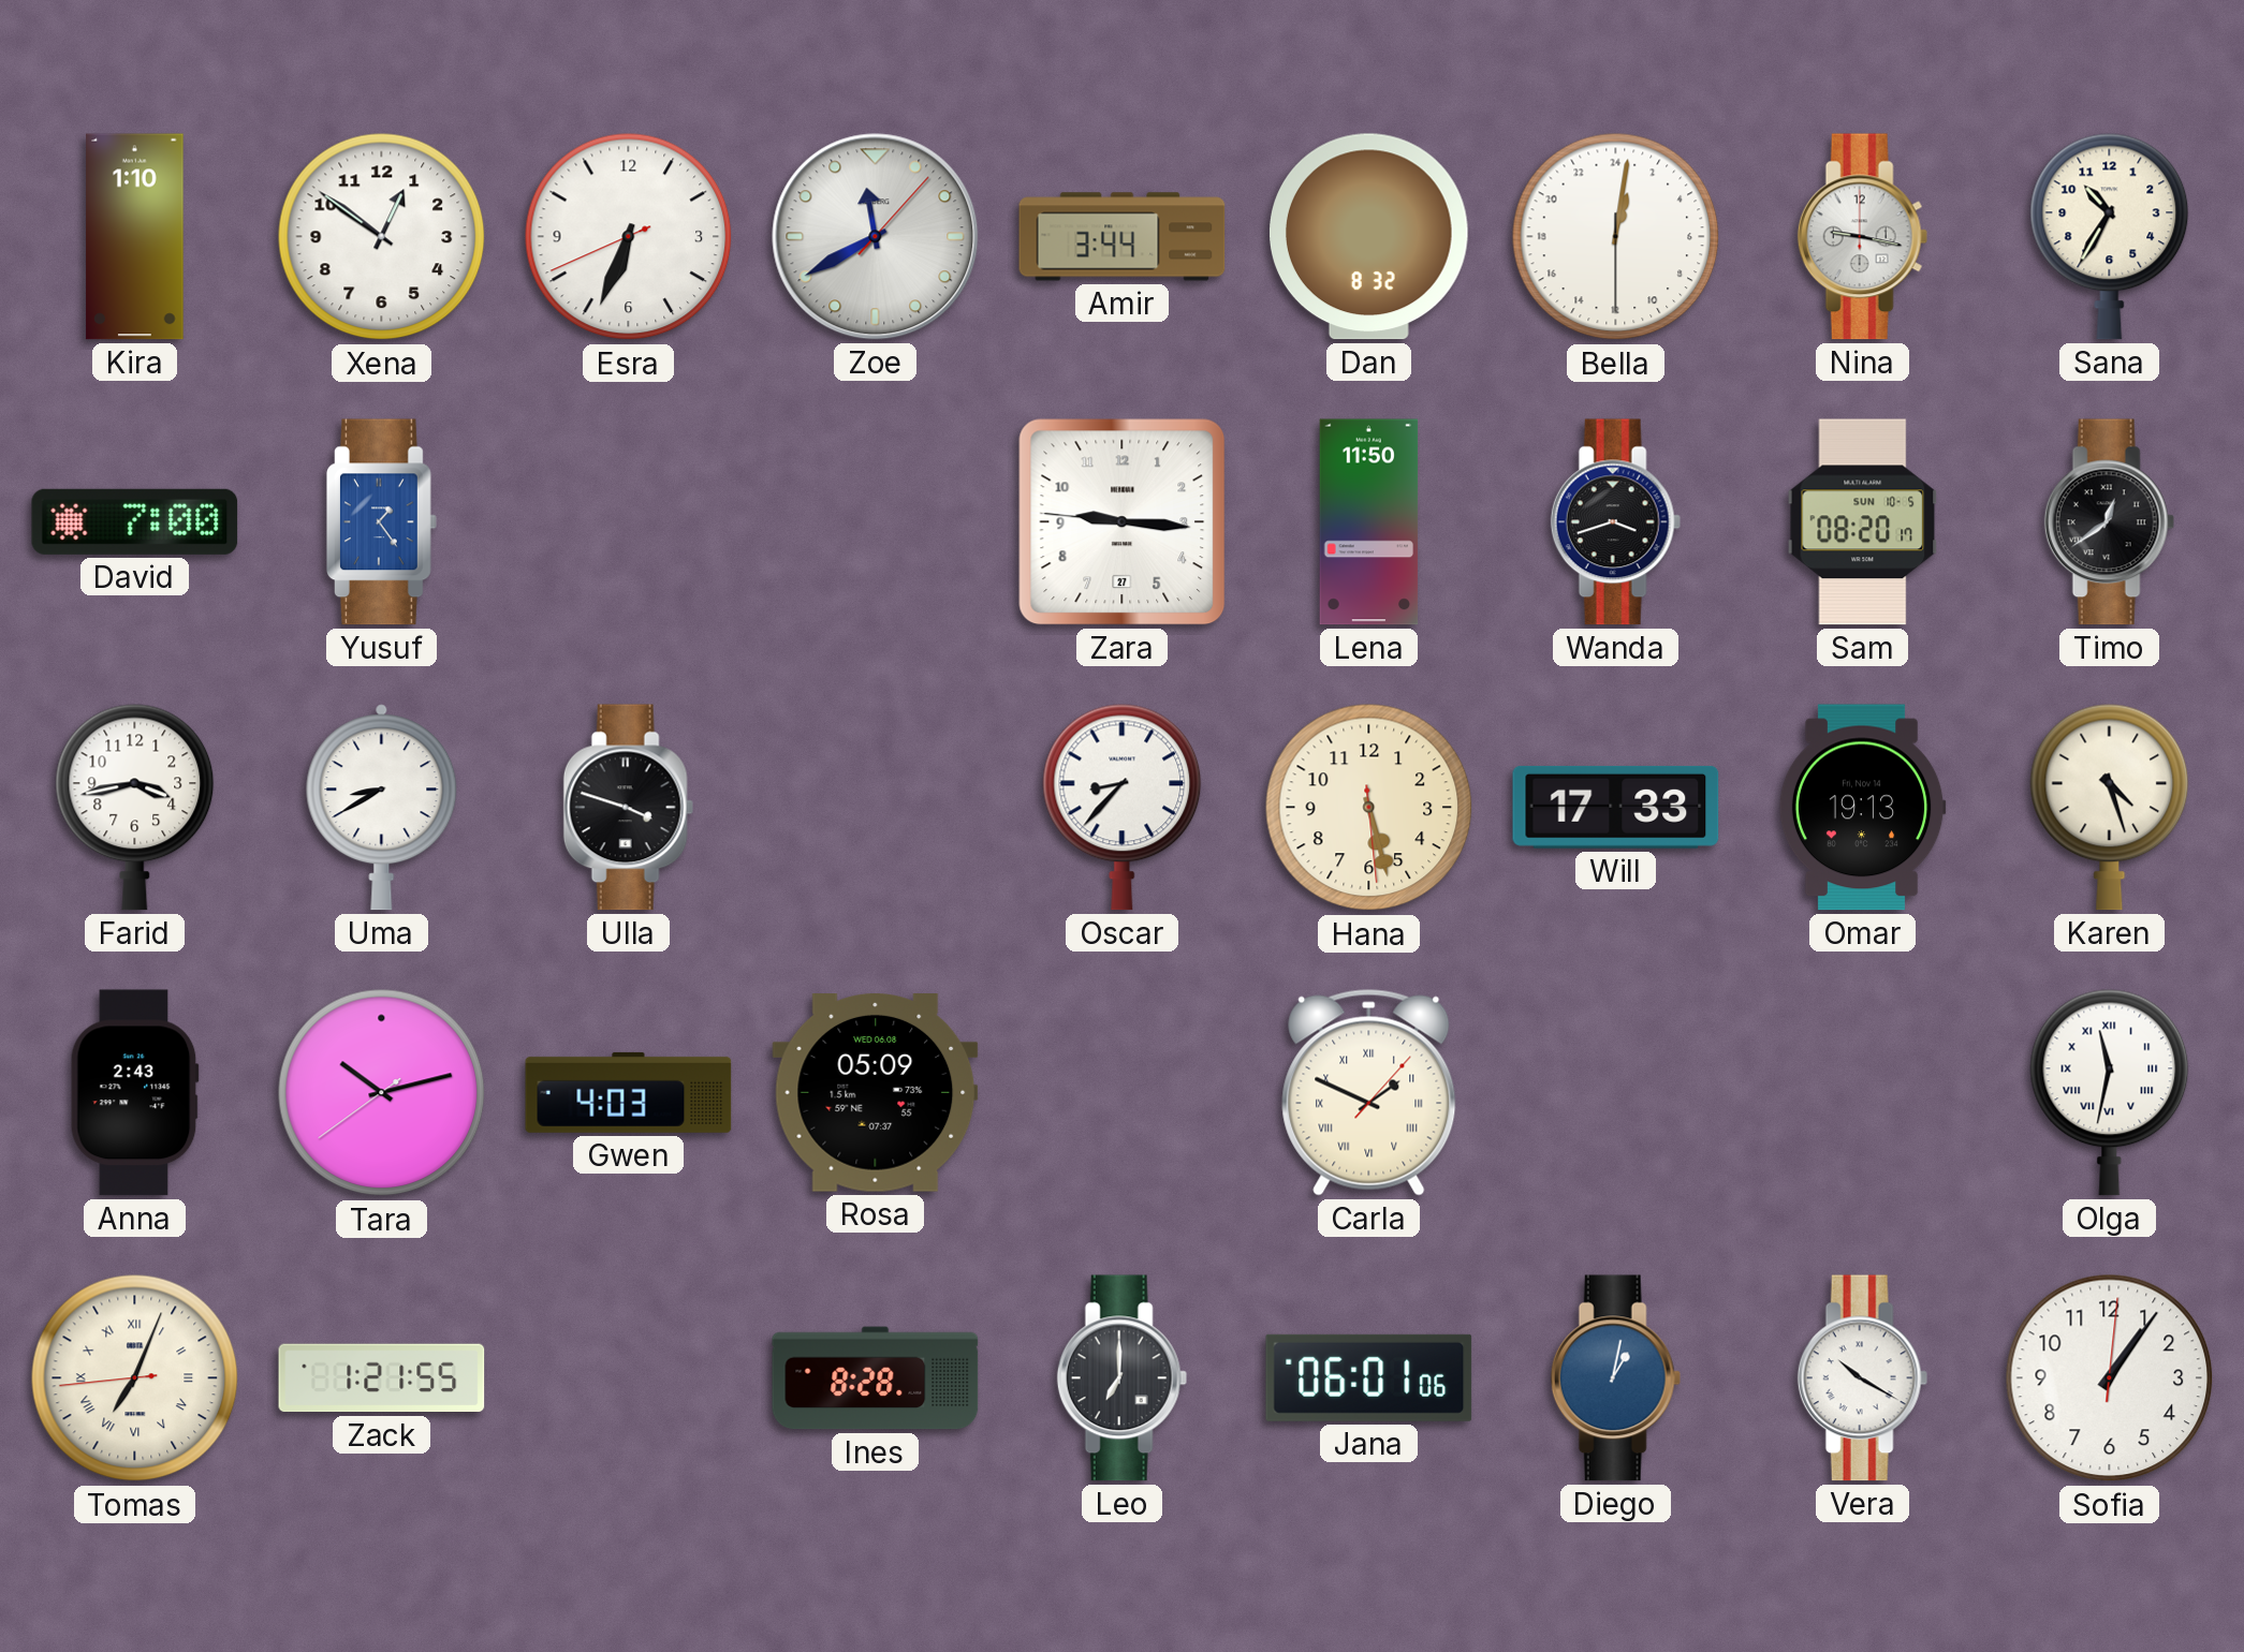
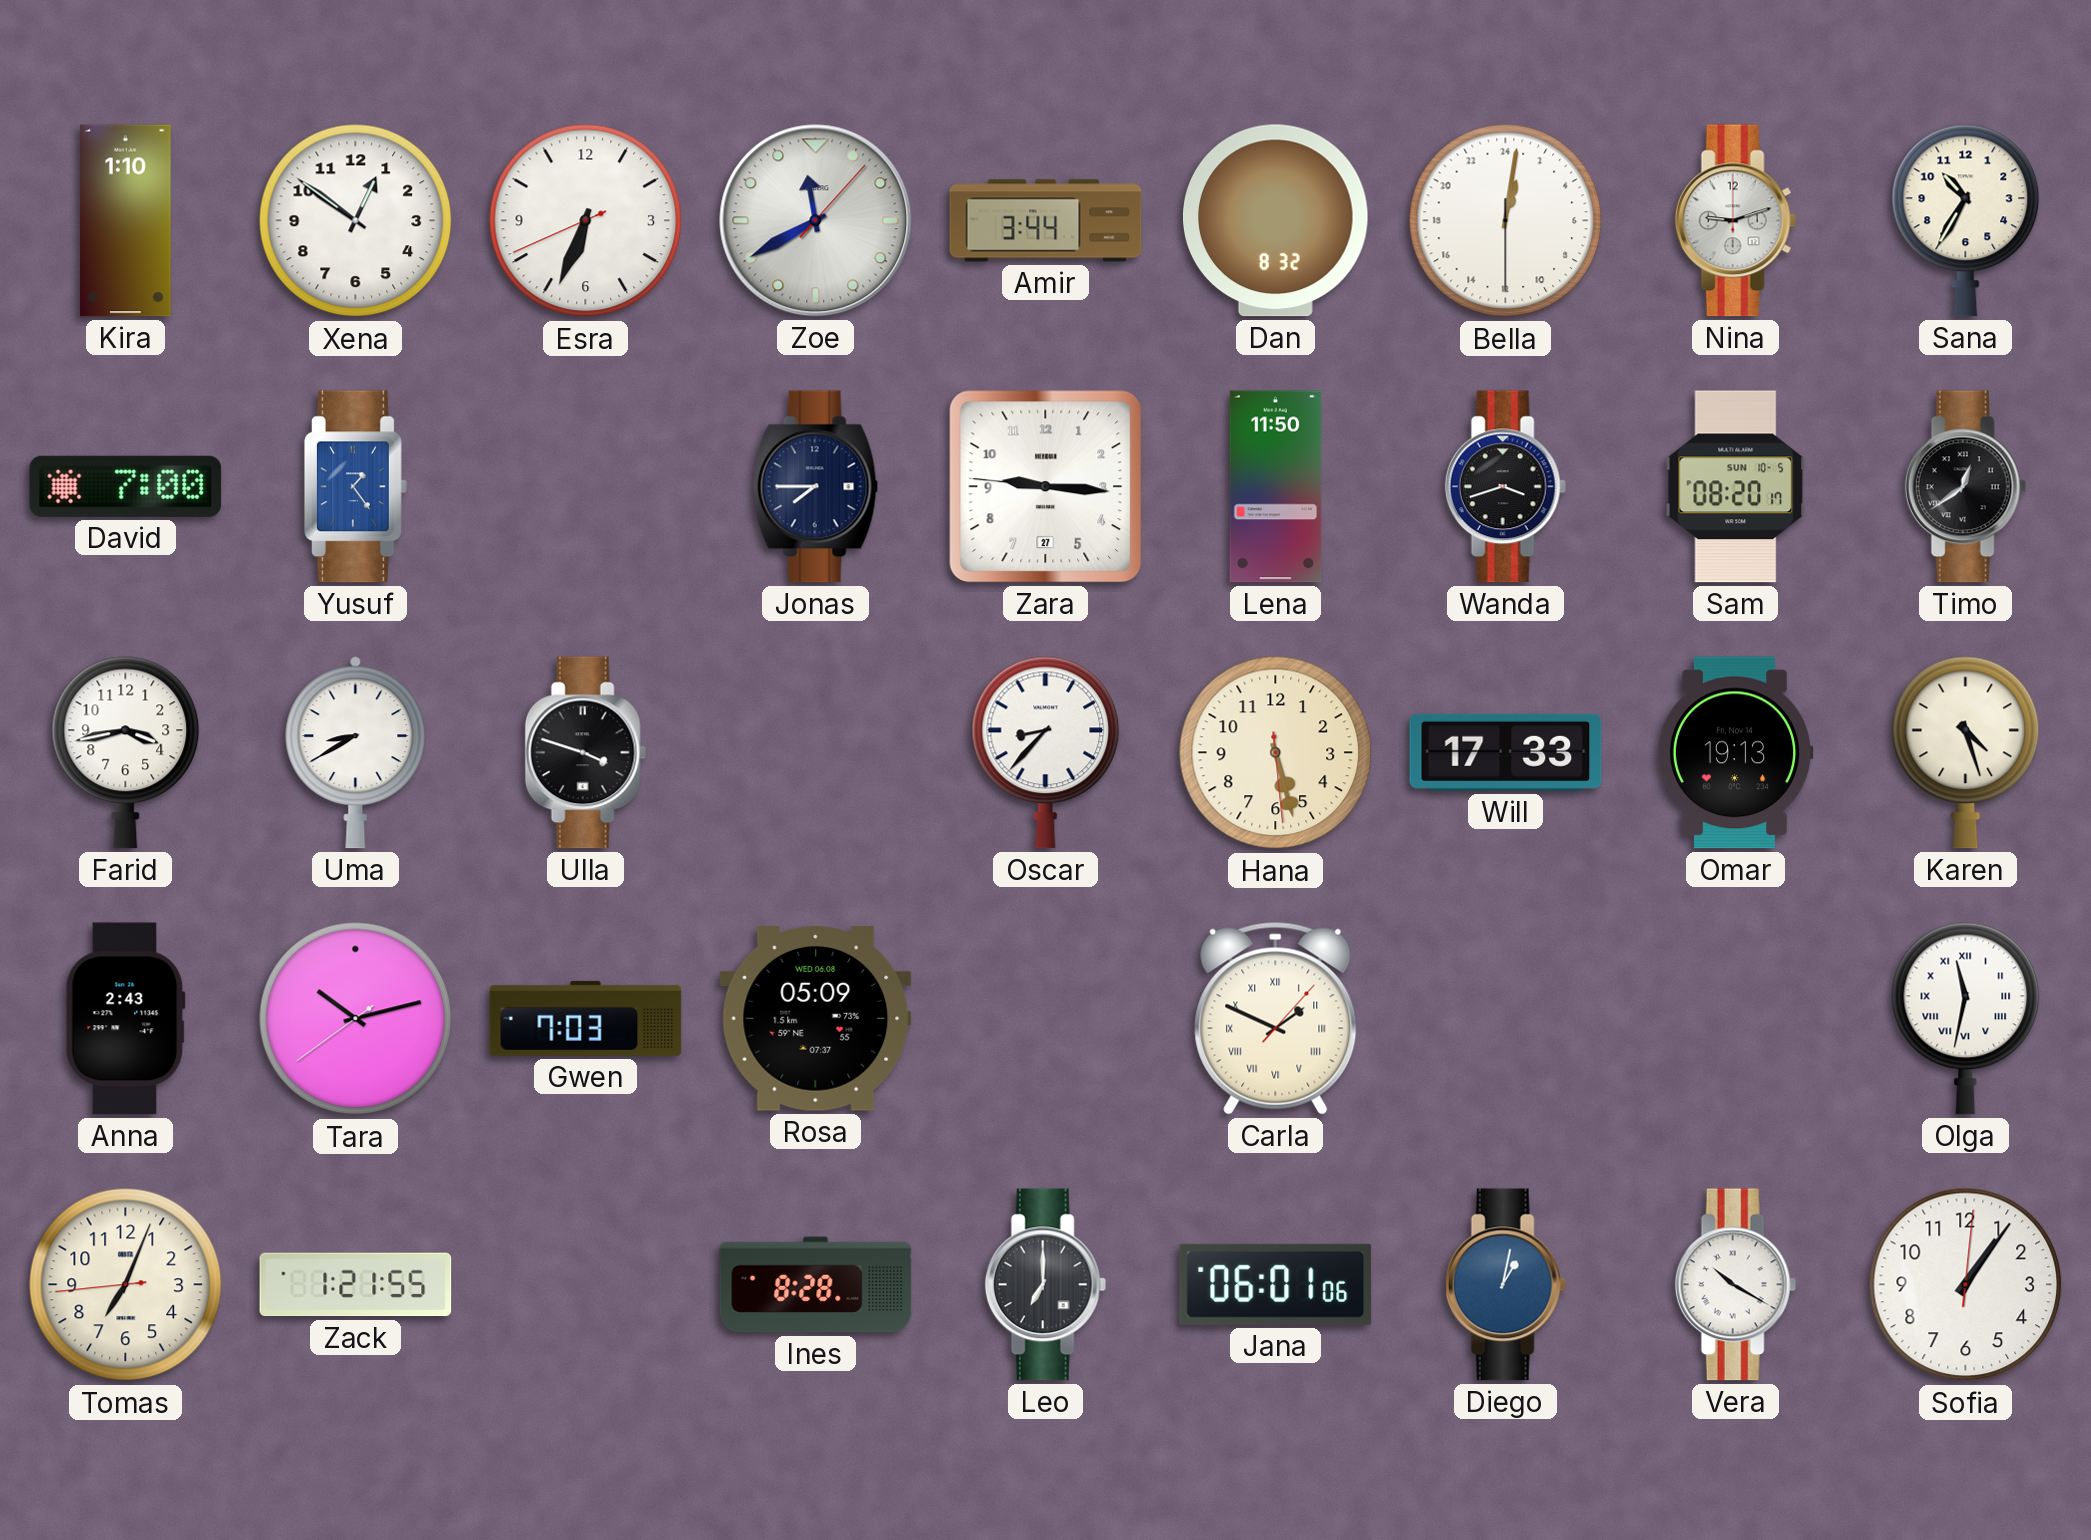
Nina: 9:17 -> 9:12 (1735, 221)
Jonas: none -> 7:45 (815, 487)
Gwen: 4:03 -> 7:03 (586, 1018)
Tomas numerals: Roman -> Arabic (126, 1285)
